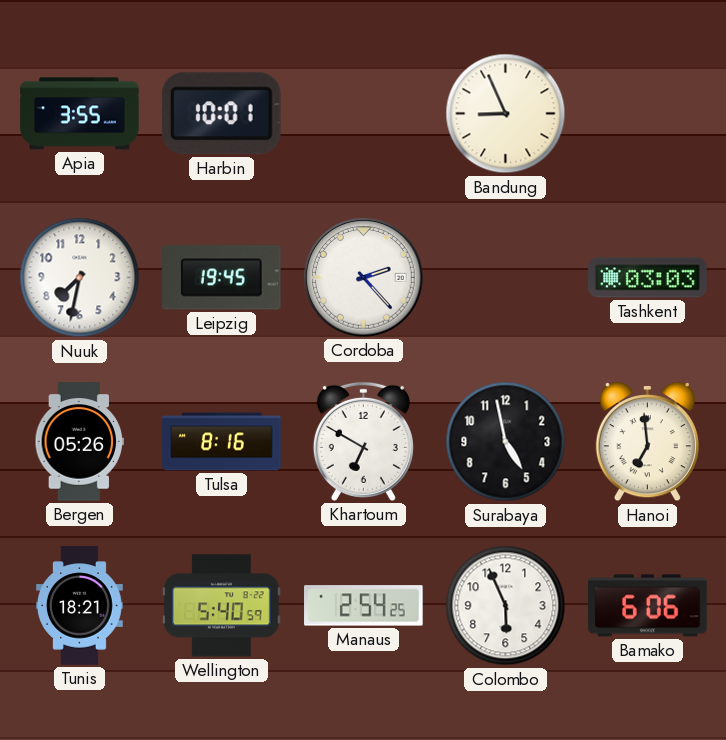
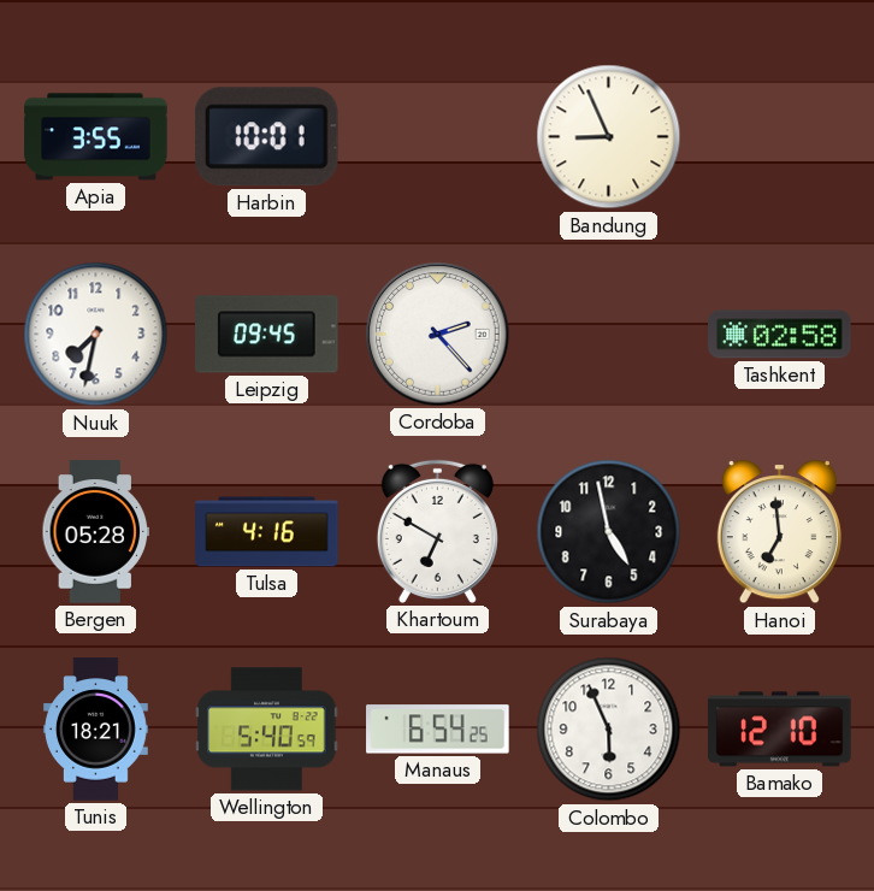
Leipzig: 19:45 -> 09:45 (267, 335)
Tashkent: 03:03 -> 02:58 (780, 335)
Bergen: 05:26 -> 05:28 (95, 532)
Tulsa: 8:16 -> 4:16 (267, 532)
Manaus: 2:54 -> 6:54 (438, 730)
Bamako: 6:06 -> 12:10 (780, 730)
